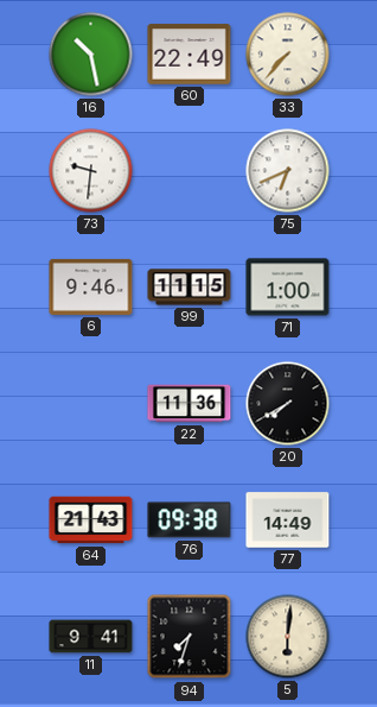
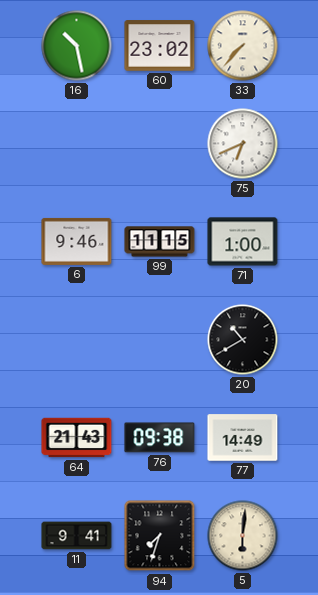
60: 22:49 -> 23:02 (160, 46)
73: 9:31 -> none (91, 171)
22: 11:36 -> none (190, 404)
20: 7:40 -> 10:40 (243, 340)
